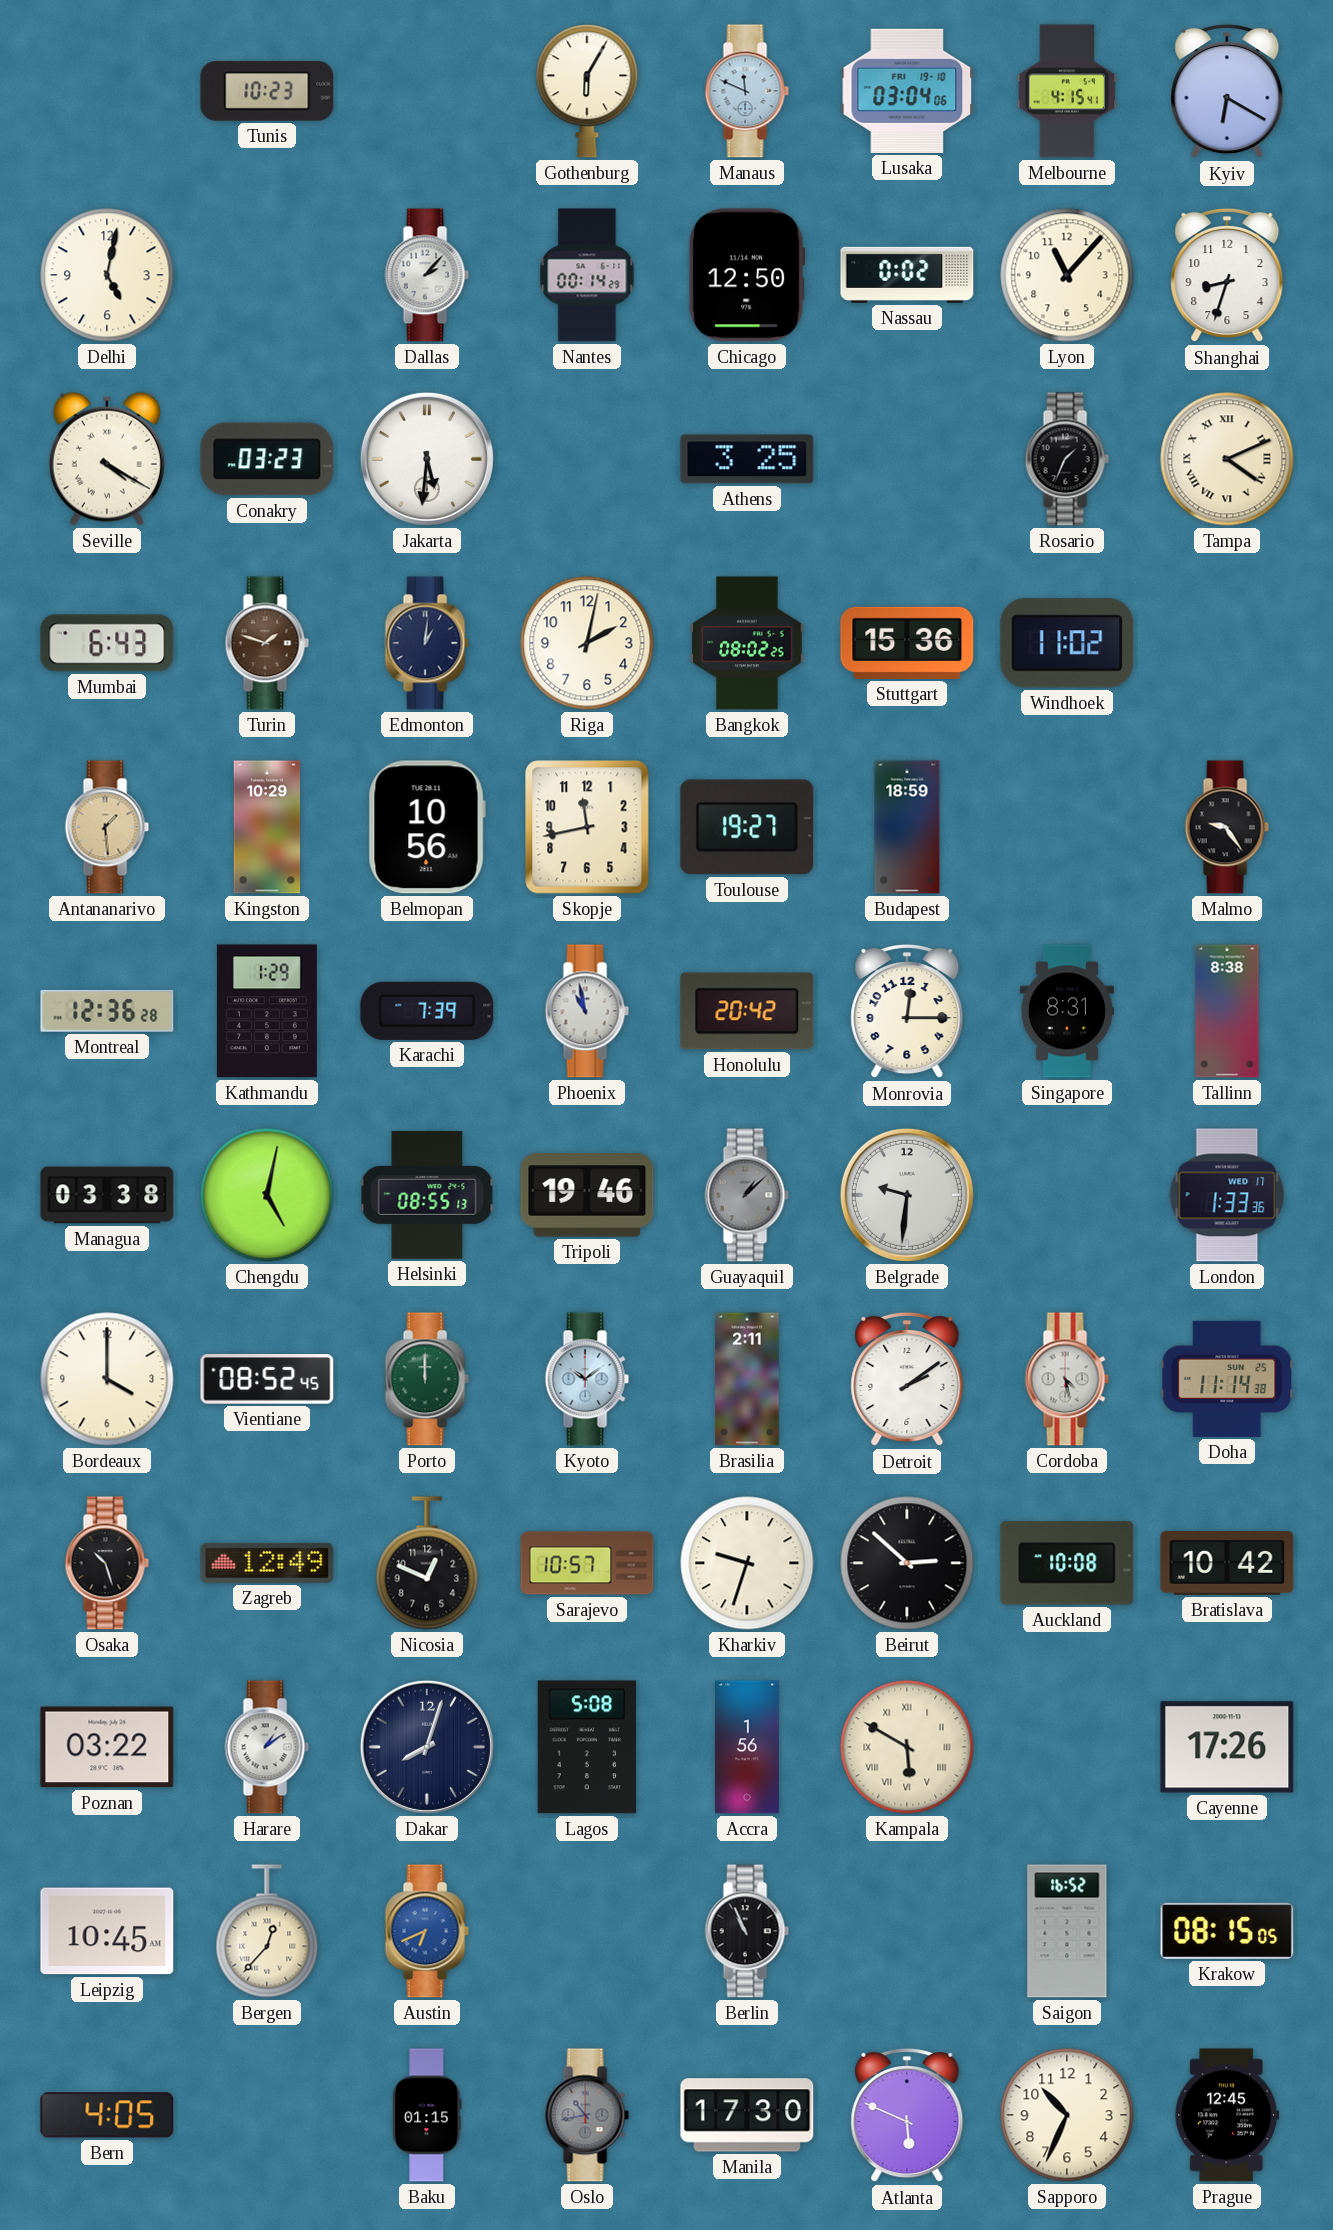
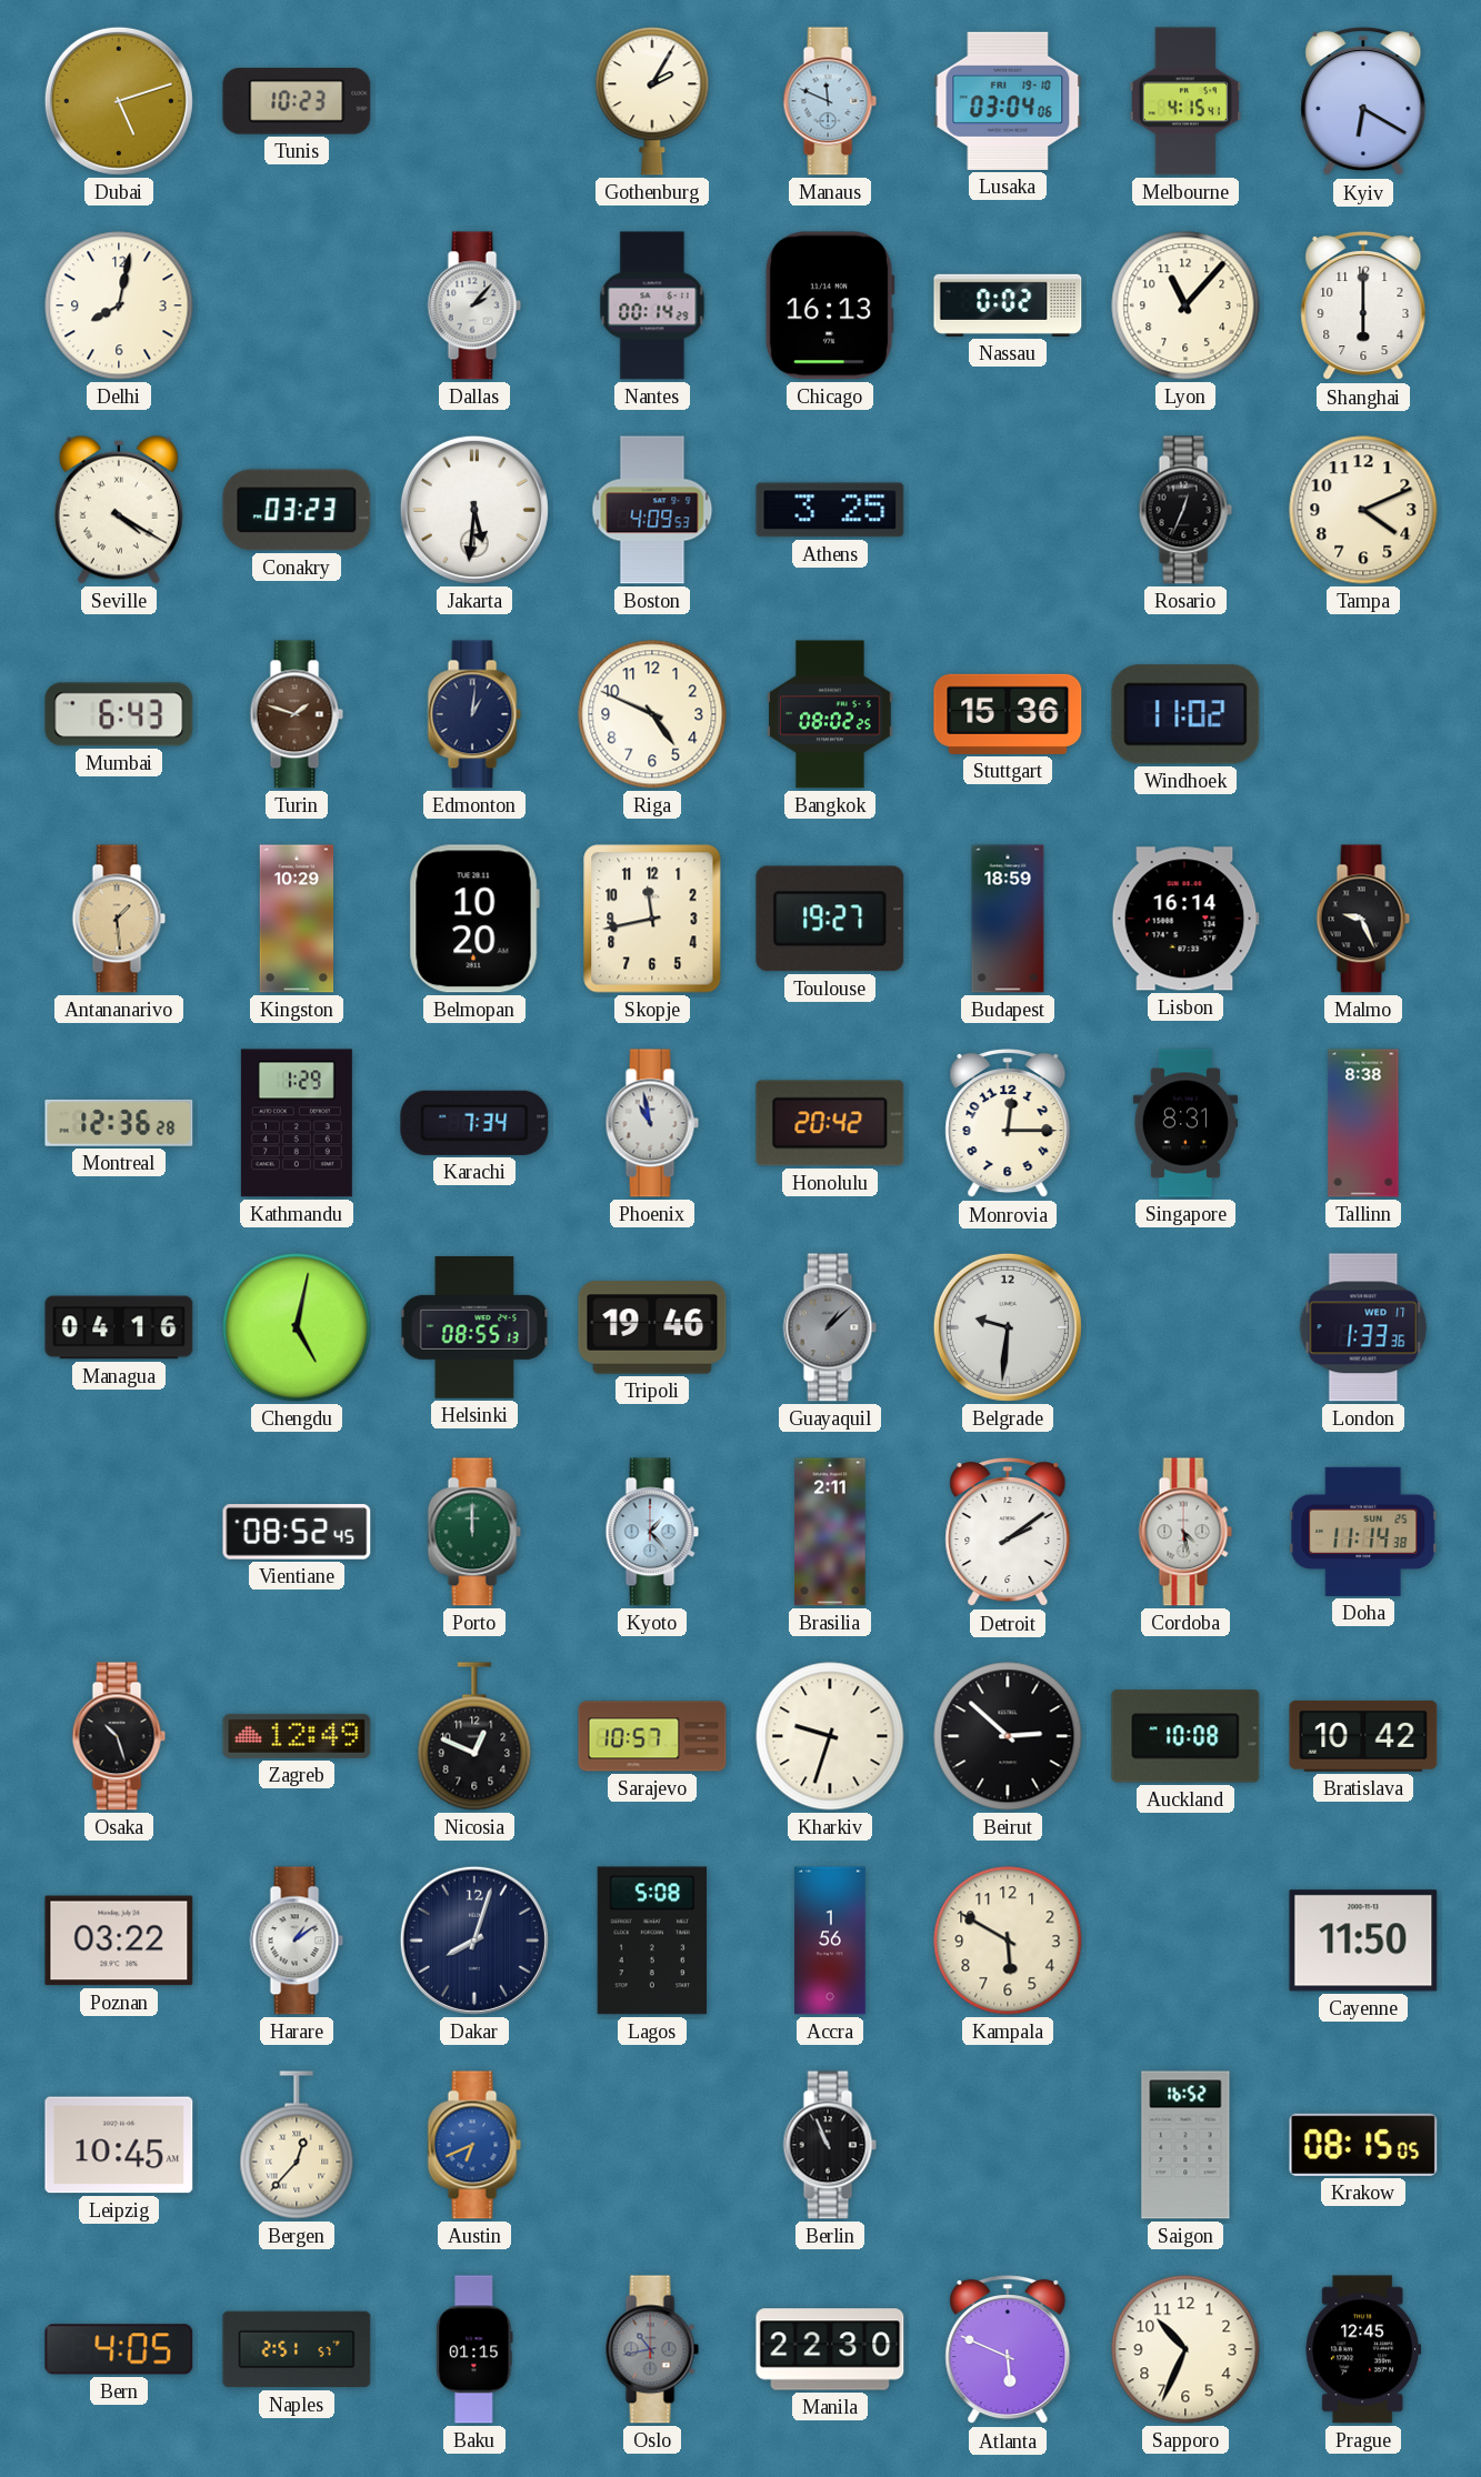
Dubai: none -> 5:12 (119, 101)
Gothenburg: 6:05 -> 2:05 (652, 101)
Delhi: 5:02 -> 8:02 (119, 305)
Chicago: 12:50 -> 16:13 (830, 305)
Shanghai: 8:33 -> 6:00 (1363, 305)
Boston: none -> 4:09 (652, 510)
Rosario: 1:34 -> 12:34 (1185, 510)
Tampa numerals: Roman -> Arabic (1363, 510)
Riga: 2:02 -> 4:49 (652, 714)
Belmopan: 10:56 -> 10:20 (474, 919)
Lisbon: none -> 16:14 (1185, 919)
Malmo: 9:24 -> 9:26 (1363, 919)
Karachi: 7:39 -> 7:34 (474, 1123)
Managua: 03:38 -> 04:16 (119, 1327)
Bordeaux: 4:00 -> none (107, 1379)
Kyoto: 10:09 -> 1:23 (652, 1532)
Kampala numerals: Roman -> Arabic (1008, 1941)
Cayenne: 17:26 -> 11:50 (1363, 1941)
Naples: none -> 2:51 (297, 2349)
Manila: 17:30 -> 22:30 (830, 2349)
